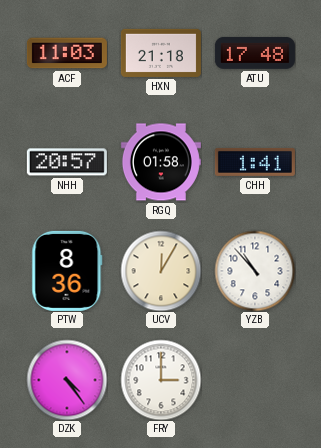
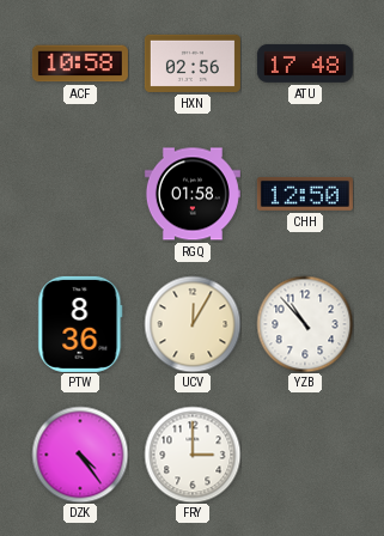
ACF: 11:03 -> 10:58 (80, 63)
HXN: 21:18 -> 02:56 (193, 63)
NHH: 20:57 -> none (67, 162)
CHH: 1:41 -> 12:50 (305, 194)
